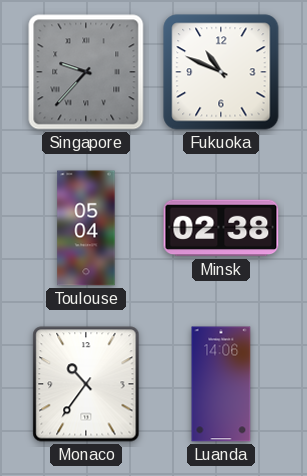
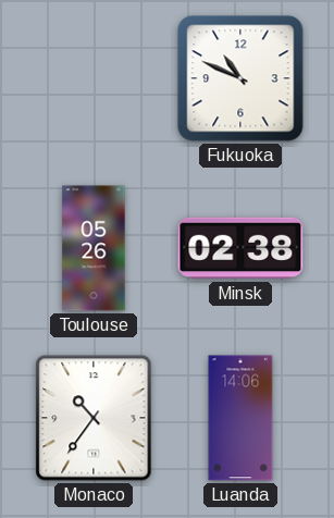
Singapore: 9:37 -> none (86, 72)
Toulouse: 05:04 -> 05:26 (94, 248)
